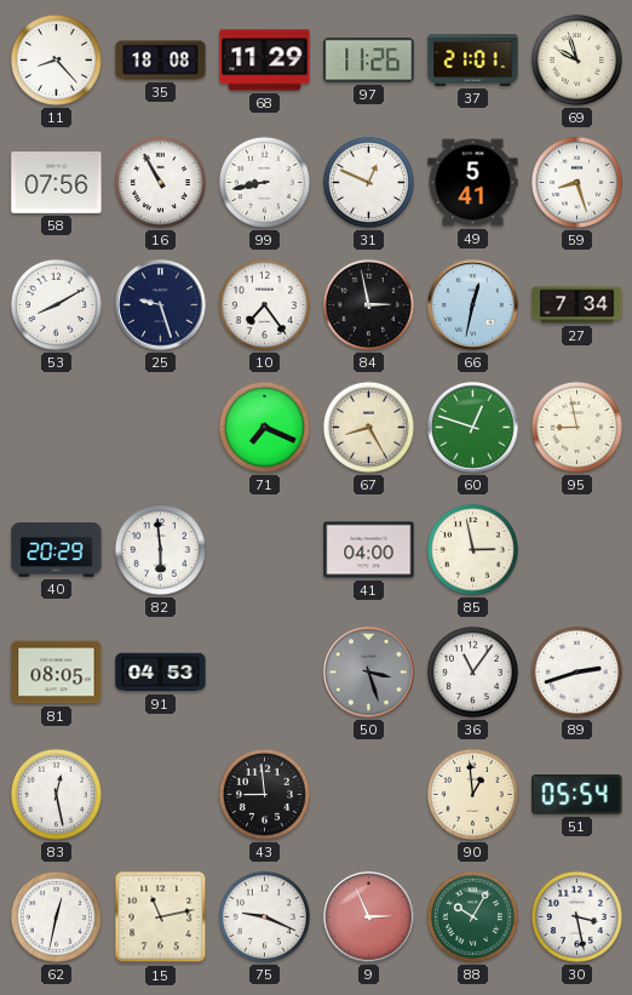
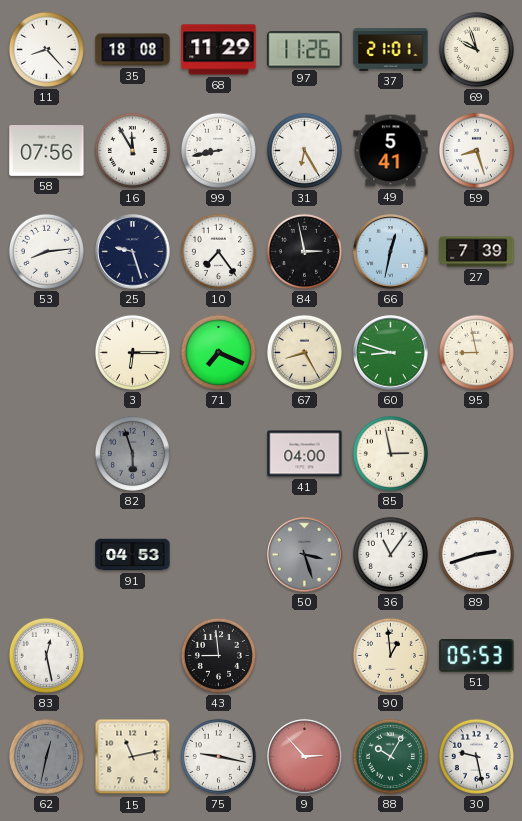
16: 10:55 -> 11:55 (132, 150)
31: 12:49 -> 6:25 (304, 150)
53: 8:10 -> 8:14 (46, 251)
27: 7:34 -> 7:39 (477, 252)
3: none -> 6:15 (132, 352)
60: 12:48 -> 8:48 (391, 353)
40: 20:29 -> none (57, 550)
82: 5:59 -> 5:57 (132, 453)
82 dial: white -> grey (132, 453)
81: 08:05 -> none (57, 673)
51: 05:54 -> 05:53 (477, 656)
62 dial: white -> grey (46, 756)
75: 9:19 -> 9:17 (218, 756)
9: 2:56 -> 2:53 (305, 757)
30: 3:28 -> 9:28 (476, 756)
